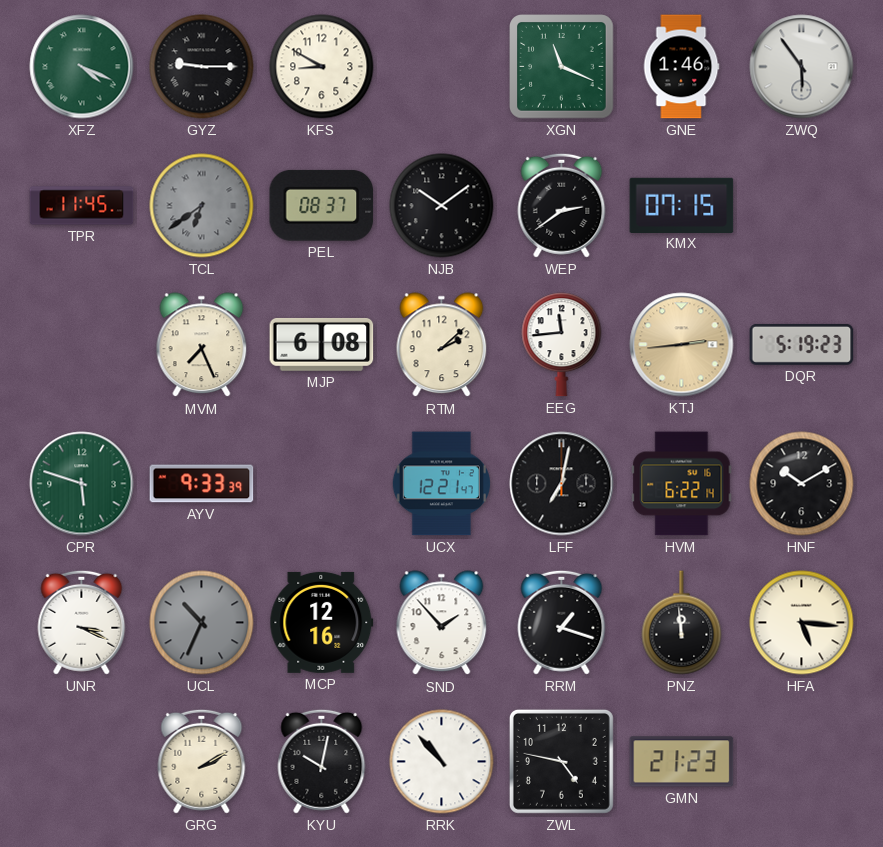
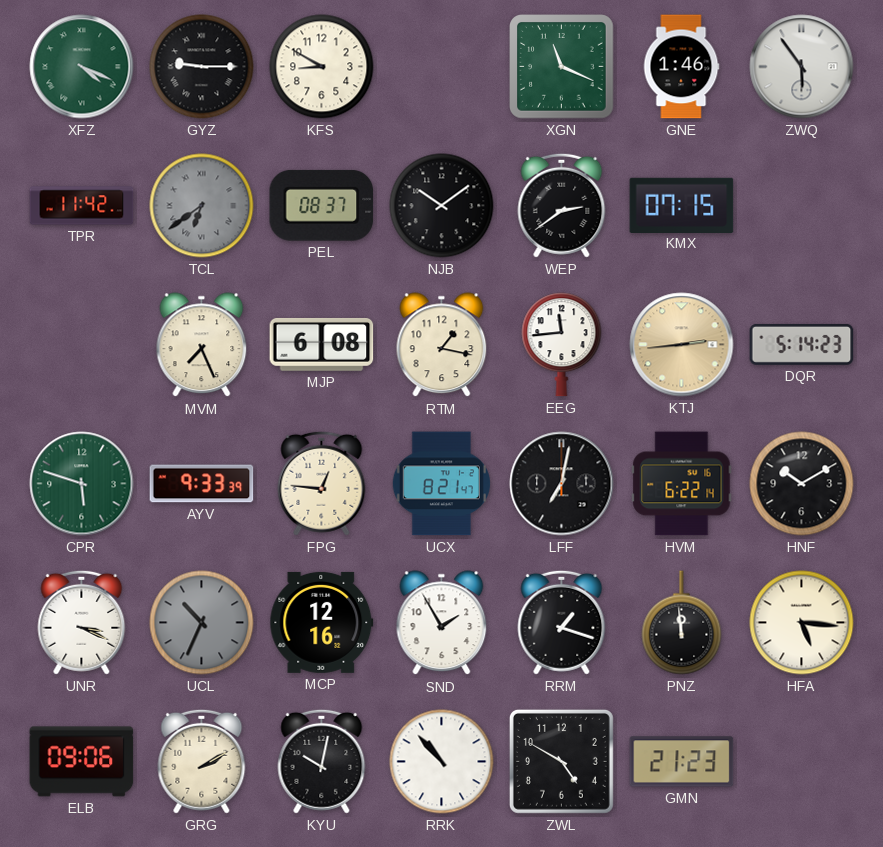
TPR: 11:45 -> 11:42 (82, 206)
RTM: 2:08 -> 1:17 (442, 345)
DQR: 5:19 -> 5:14 (802, 344)
FPG: none -> 12:46 (322, 483)
UCX: 12:21 -> 8:21 (441, 484)
SND: 1:53 -> 1:55 (442, 623)
ELB: none -> 09:06 (82, 762)
ZWL: 4:47 -> 4:50 (561, 761)
